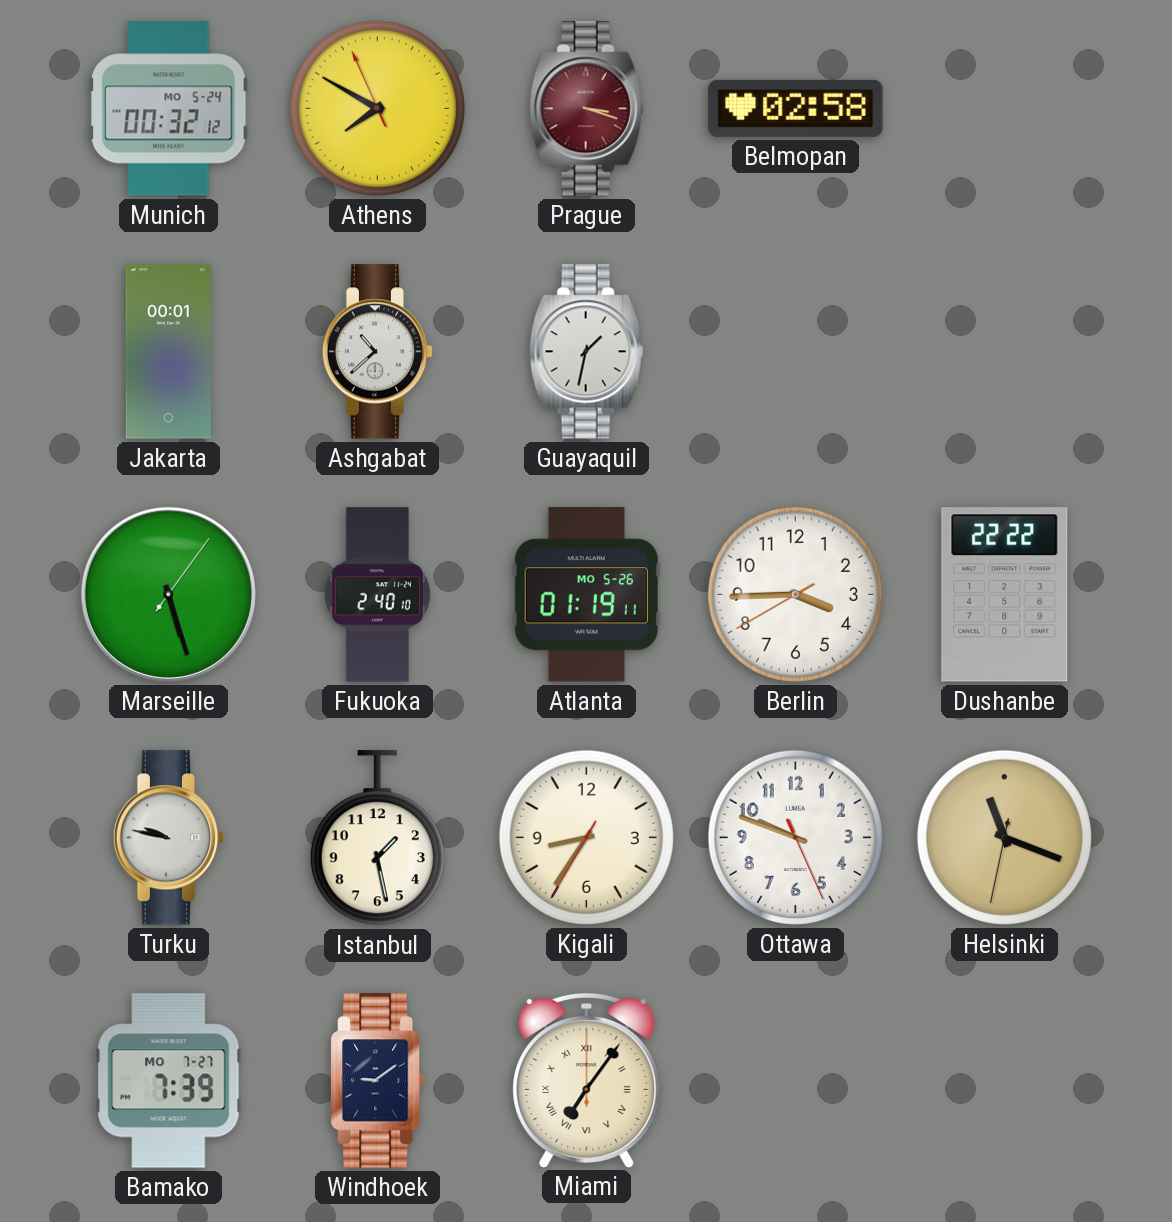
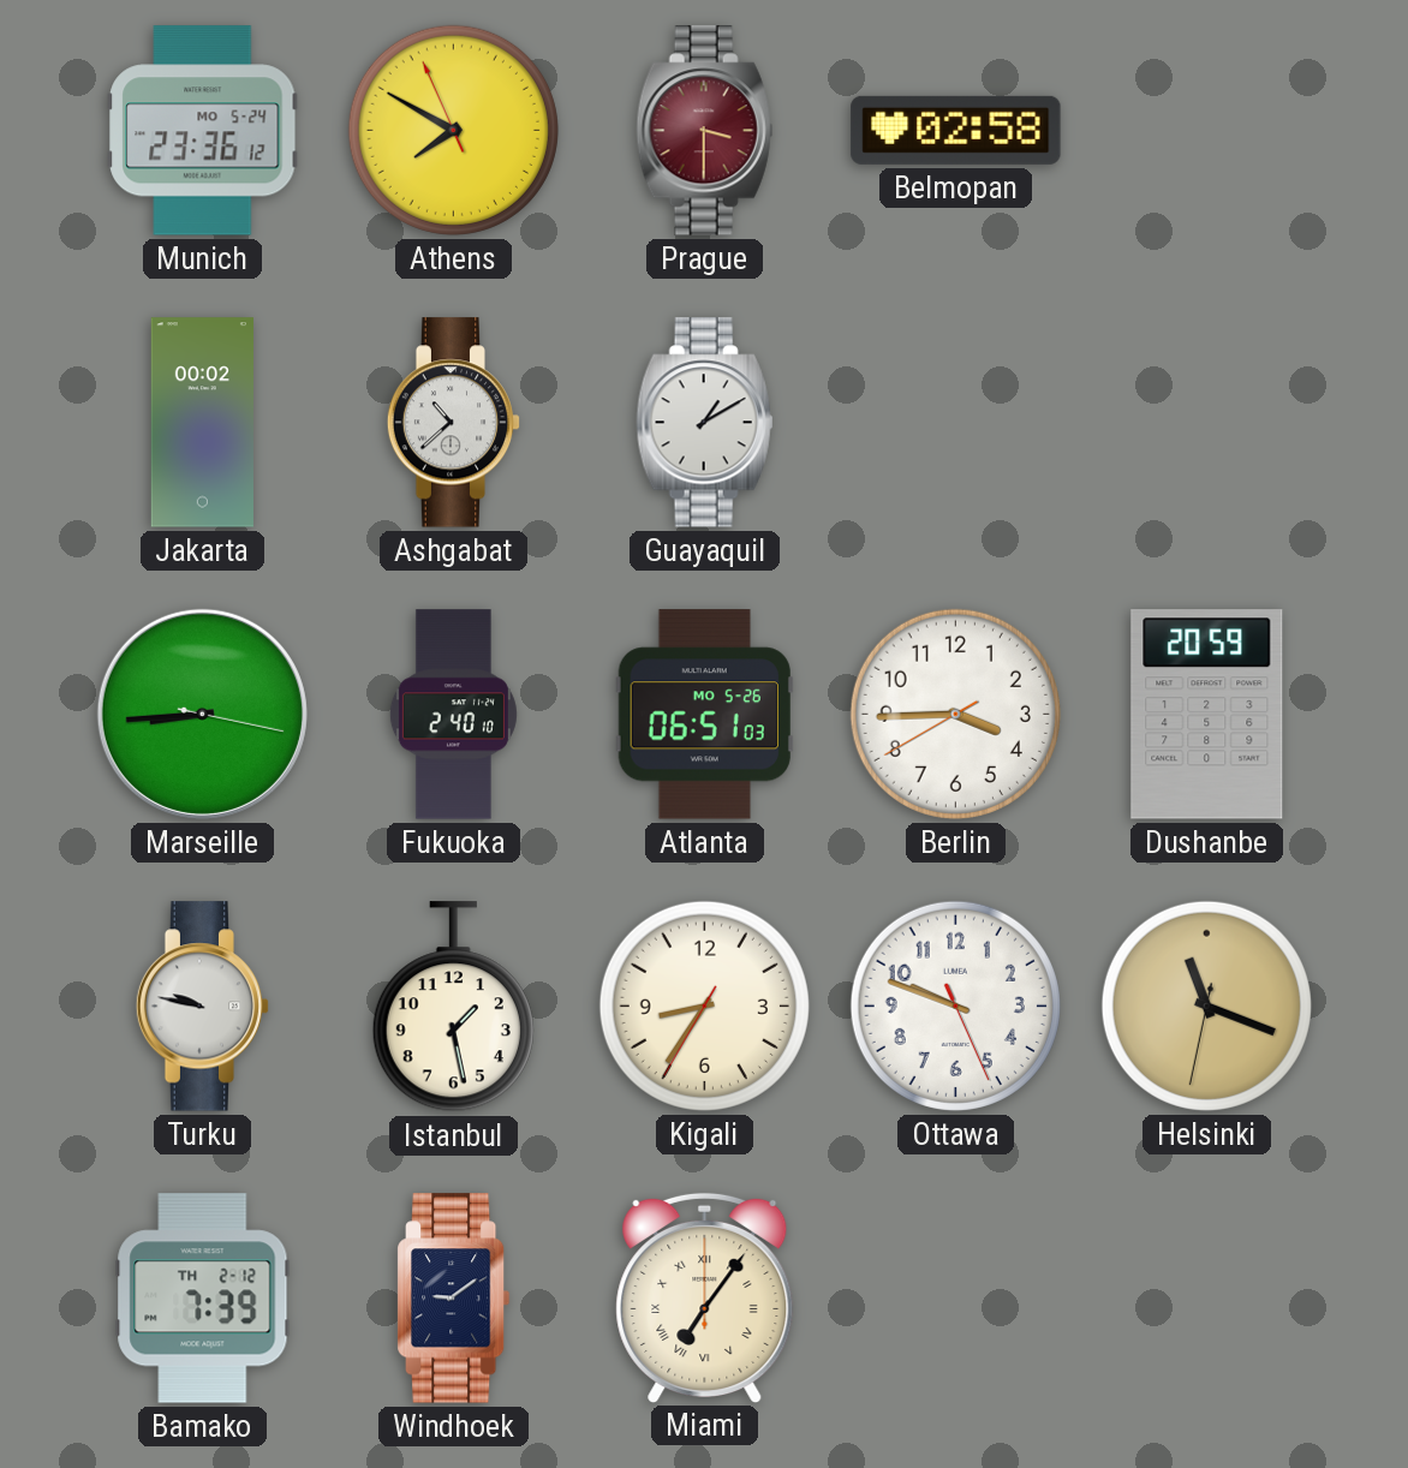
Munich: 00:32 -> 23:36 (203, 131)
Prague: 3:18 -> 3:30 (705, 131)
Jakarta: 00:01 -> 00:02 (202, 423)
Guayaquil: 1:32 -> 1:10 (705, 423)
Marseille: 5:27 -> 8:44 (202, 714)
Atlanta: 01:19 -> 06:51 (704, 715)
Dushanbe: 22:22 -> 20:59 (1207, 715)
Bamako date: MO 7-27 -> TH 2-12 (203, 1299)
